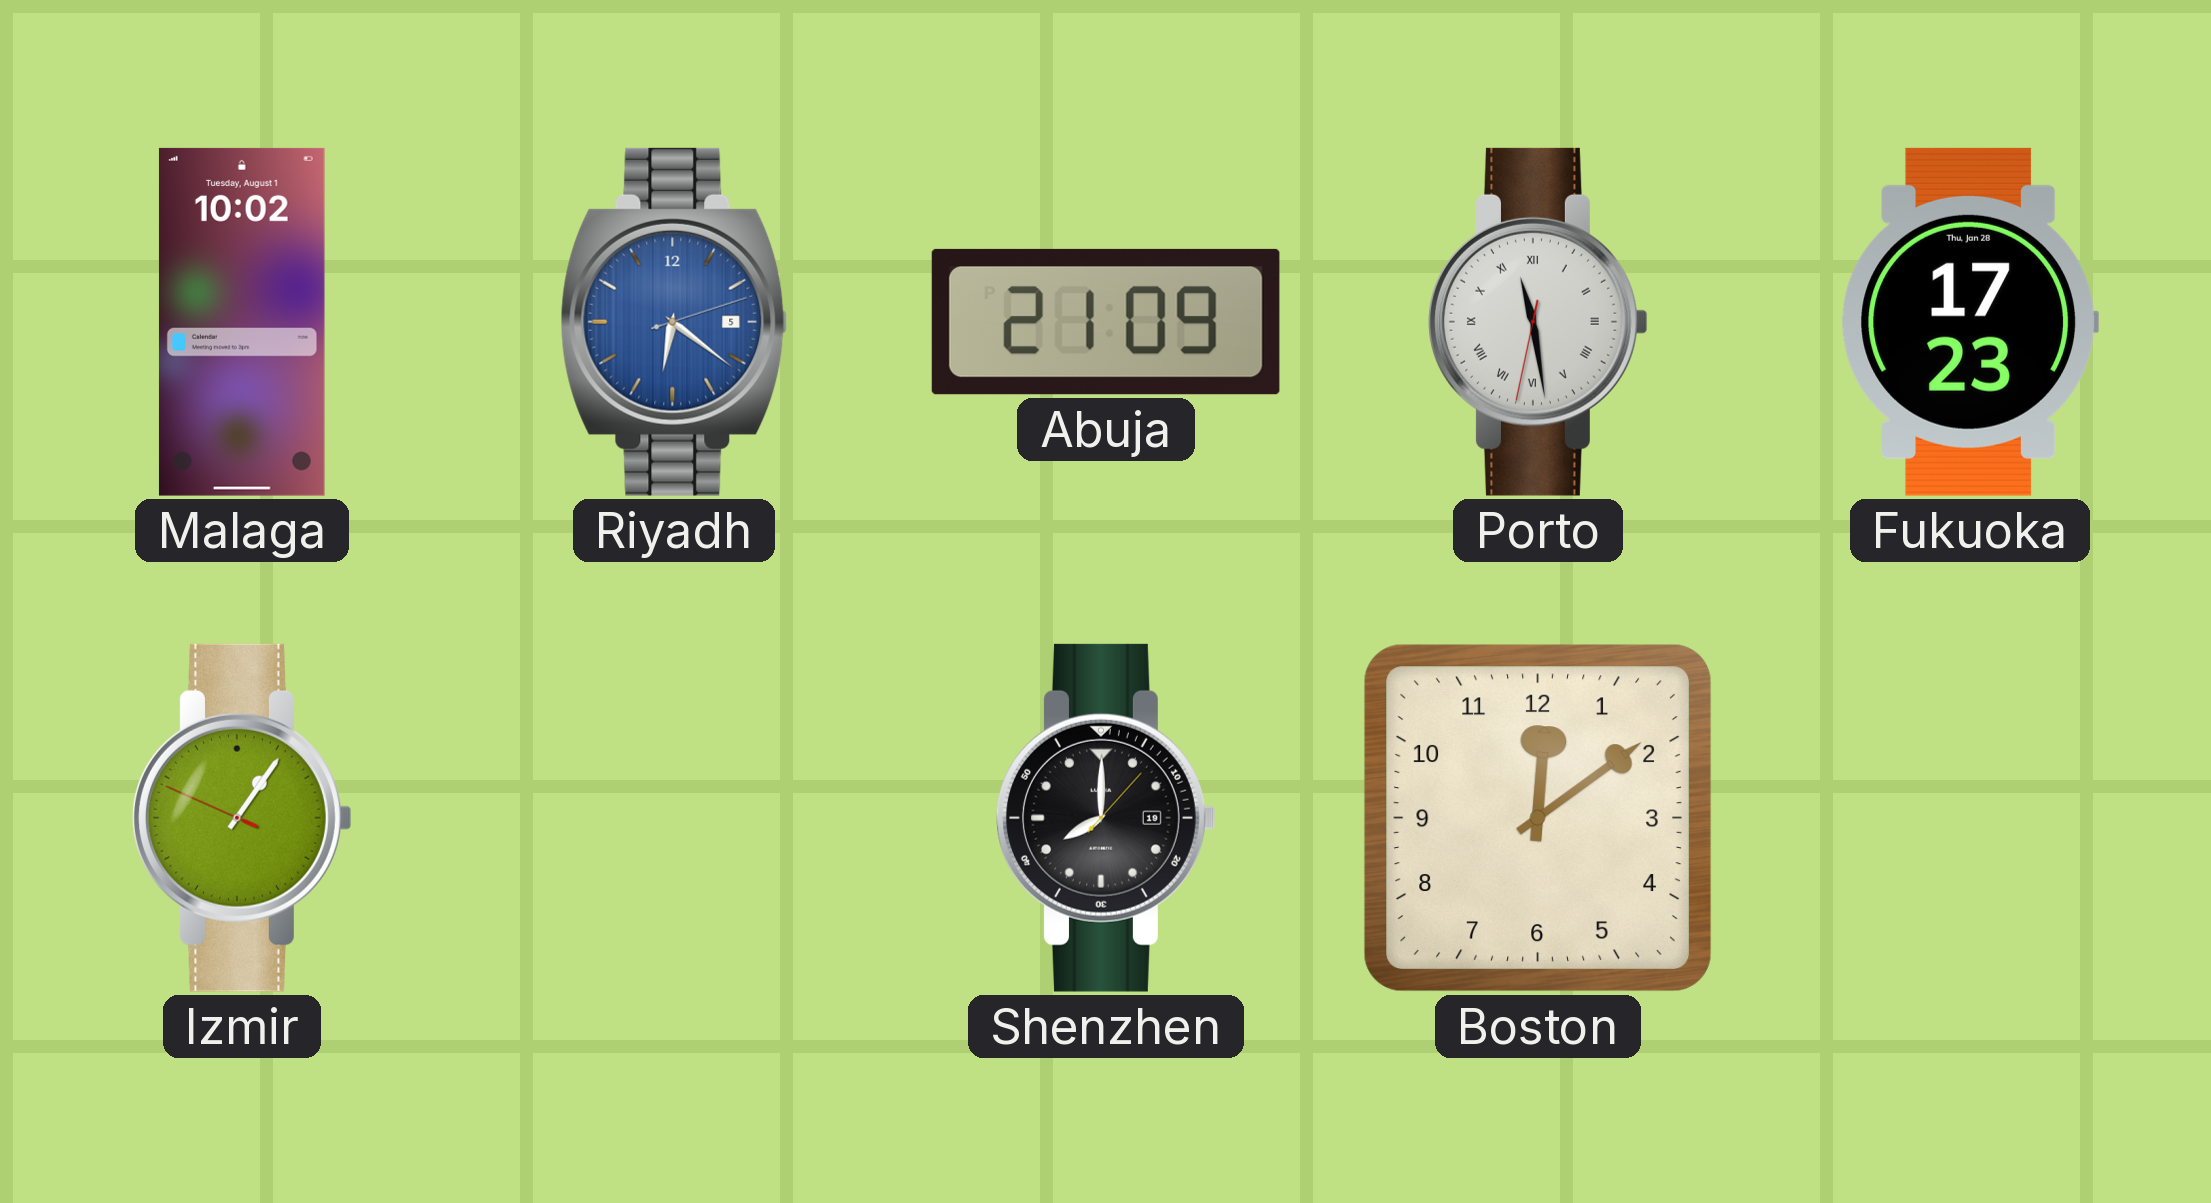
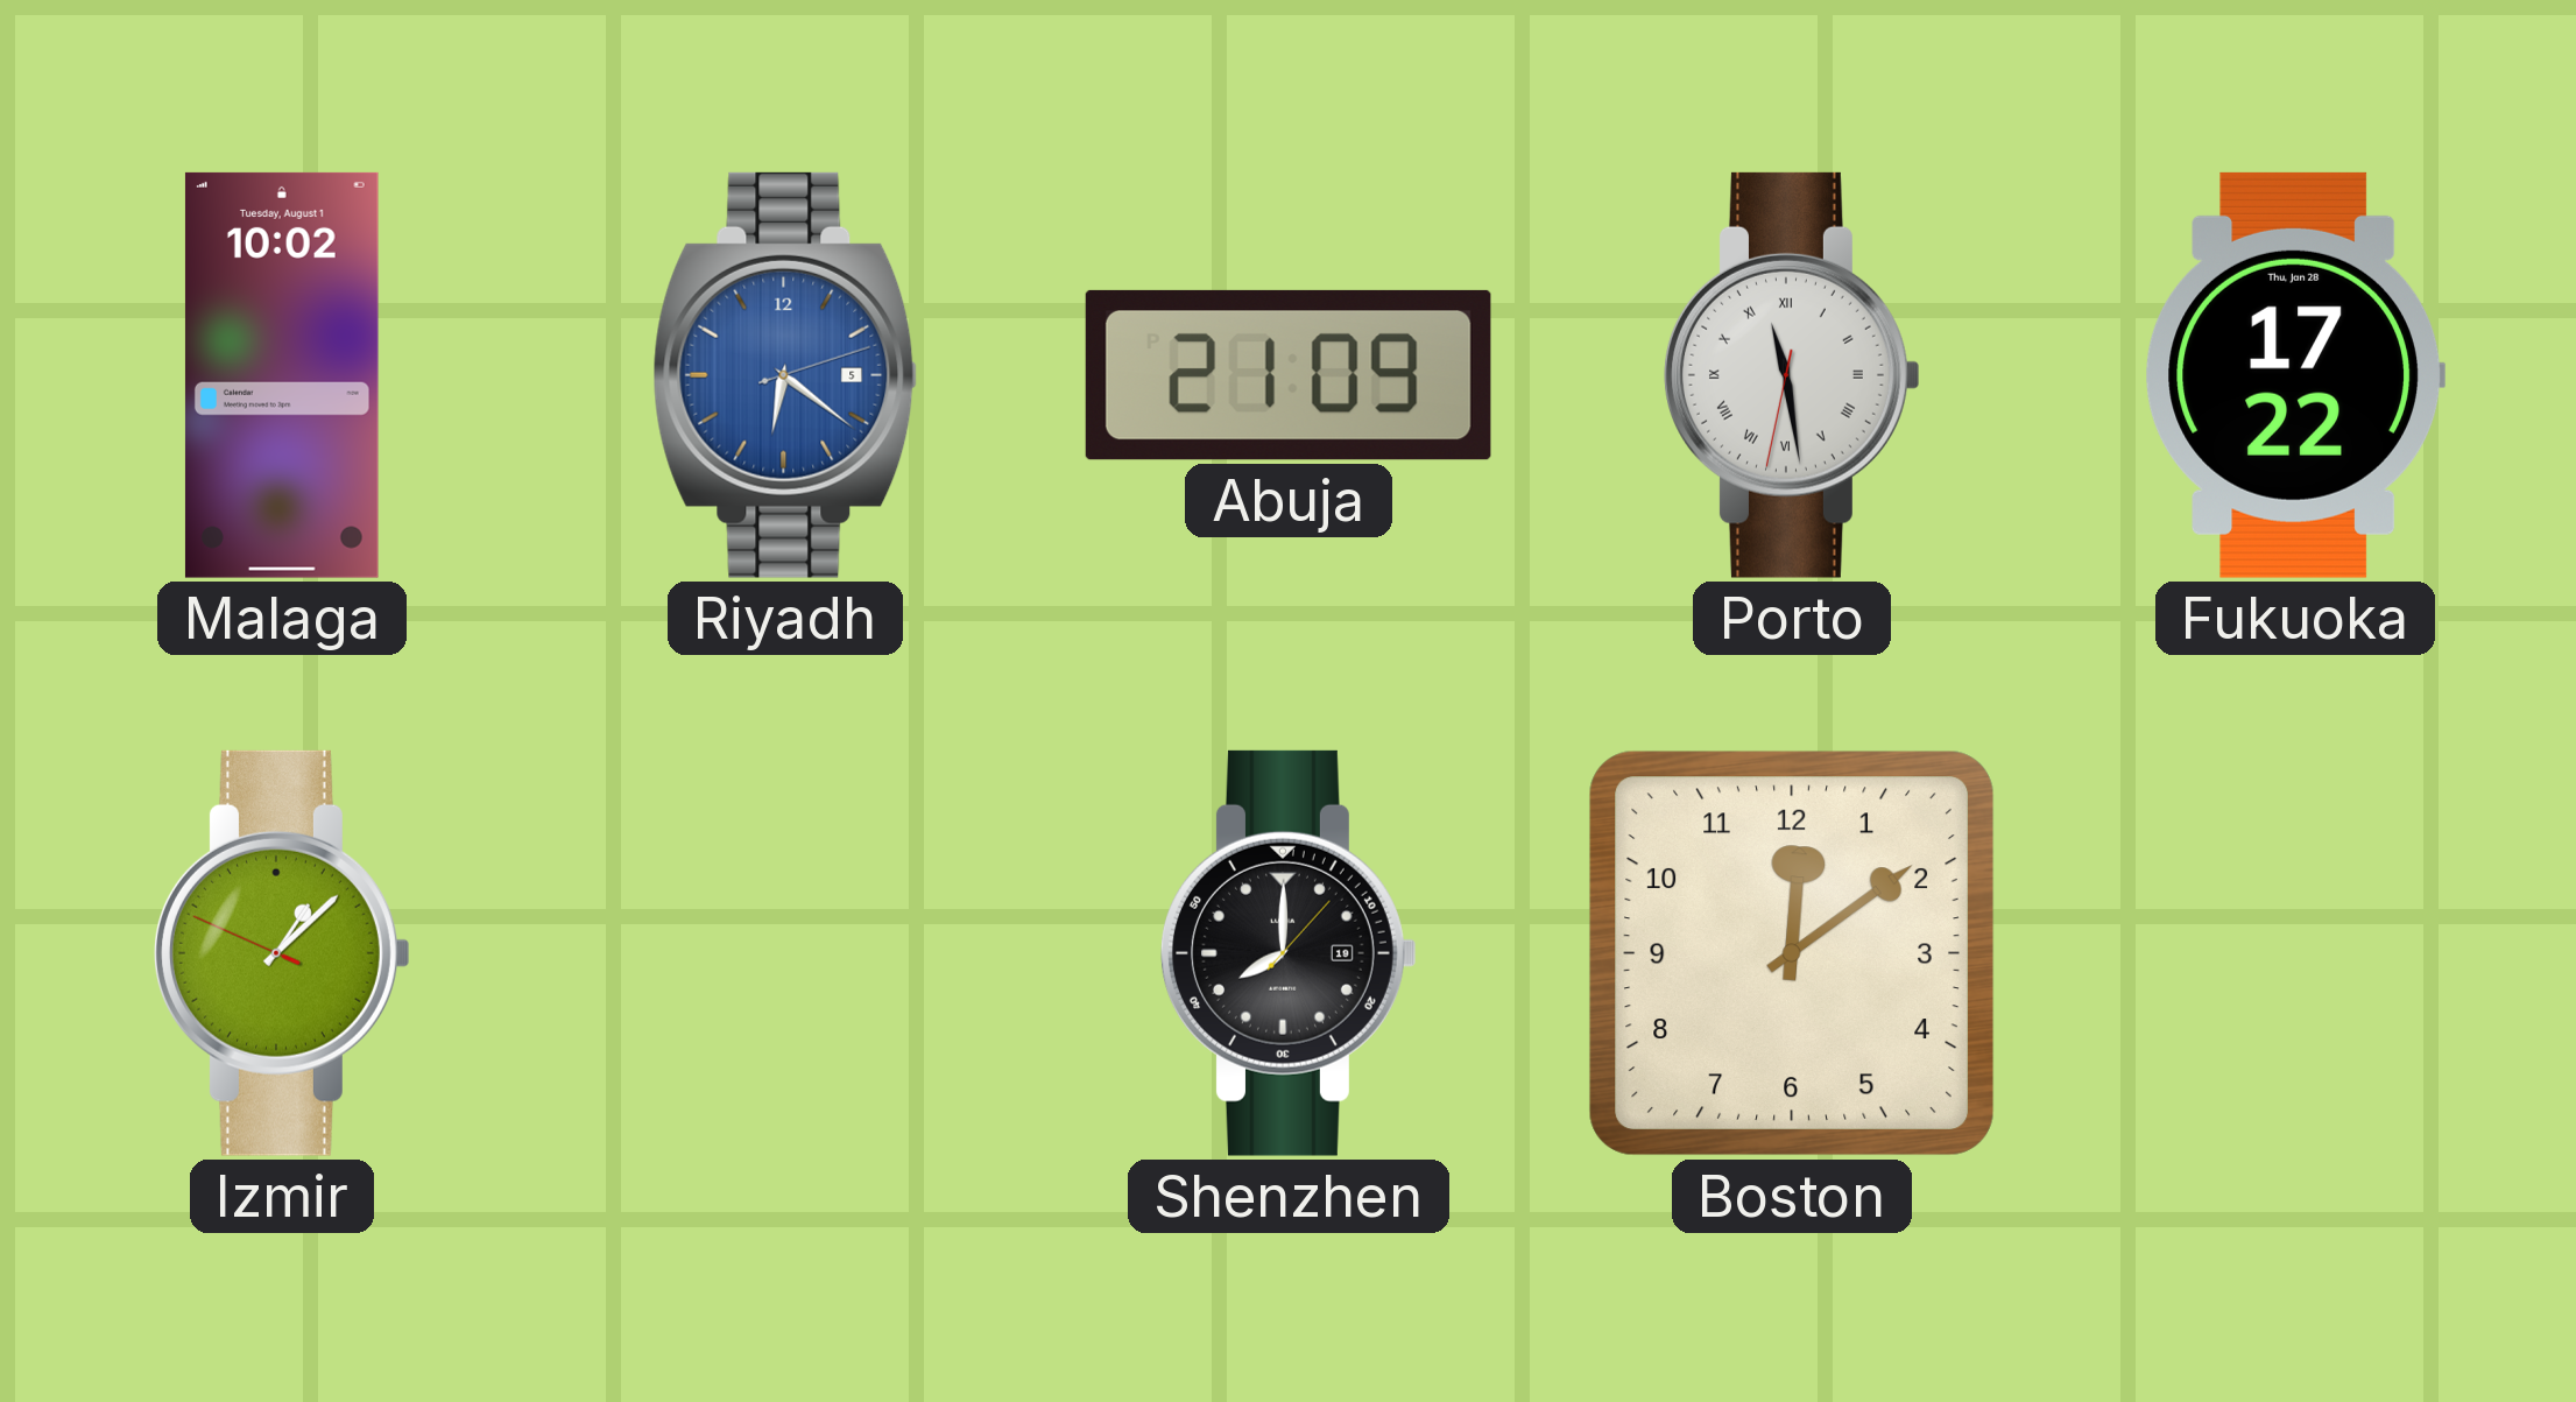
Fukuoka: 17:23 -> 17:22 (2294, 375)
Izmir: 1:05 -> 1:07 (283, 953)
